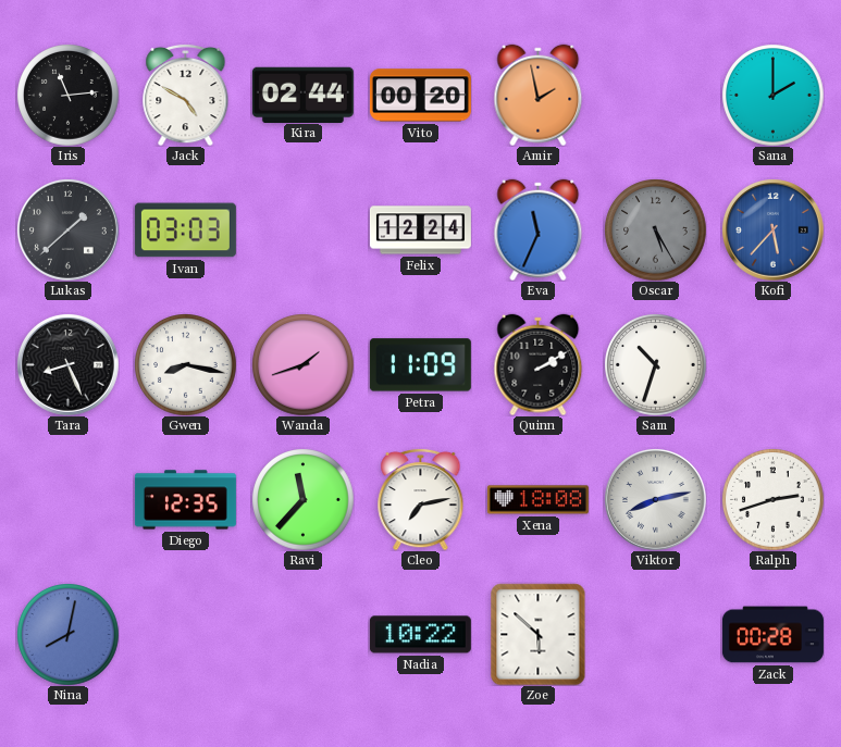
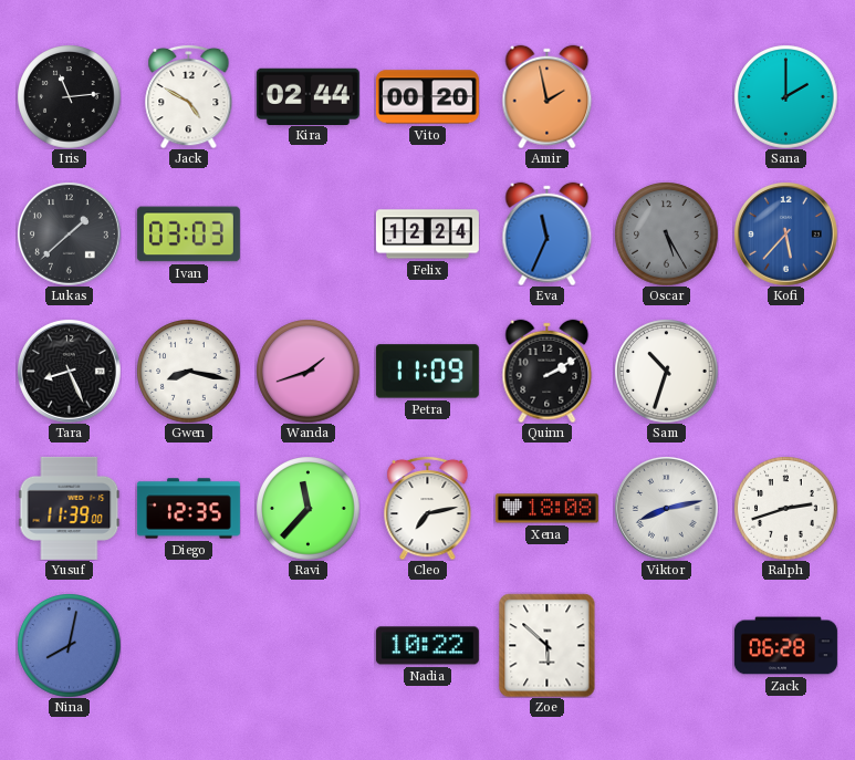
Yusuf: none -> 11:39 (70, 508)
Zack: 00:28 -> 06:28 (785, 646)
